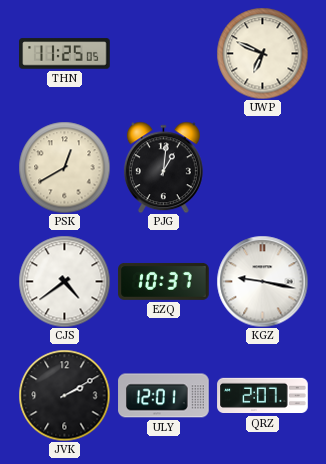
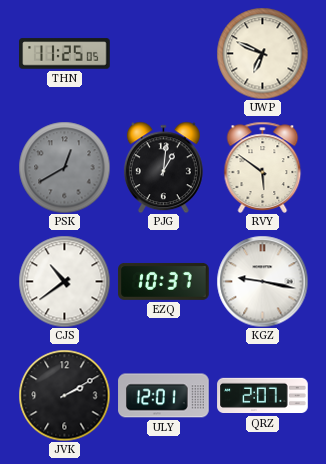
PSK dial: cream -> grey (64, 167)
RVY: none -> 5:51 (263, 167)
CJS: 4:39 -> 10:39 (64, 281)
